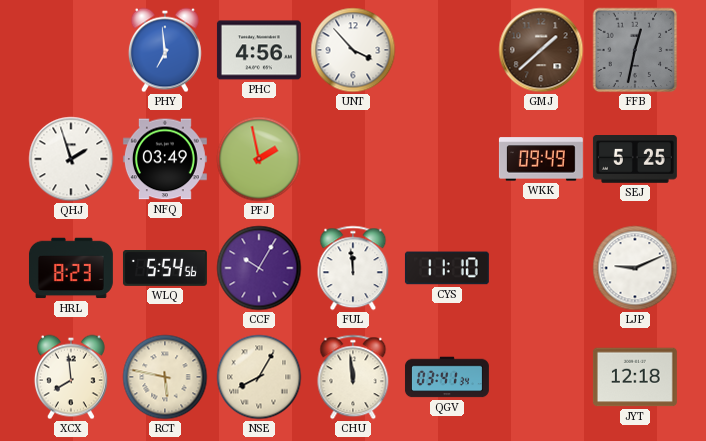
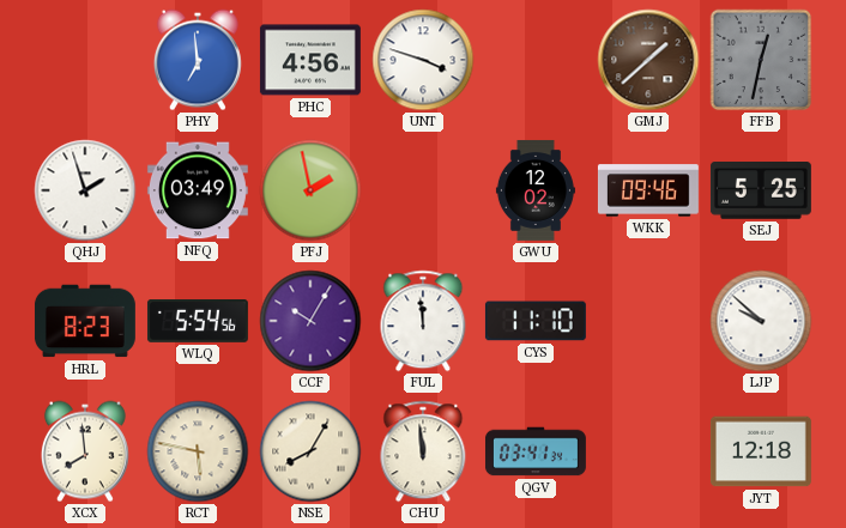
UNT: 3:53 -> 3:48 (423, 60)
GWU: none -> 12:02 (536, 190)
WKK: 09:49 -> 09:46 (648, 190)
LJP: 9:11 -> 9:52 (761, 321)
